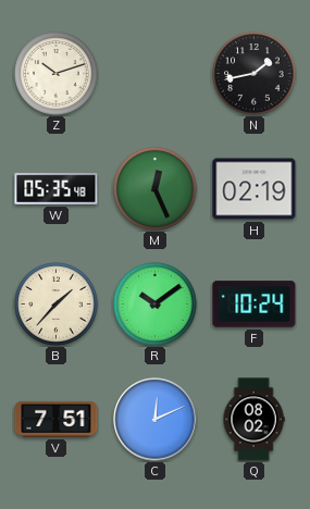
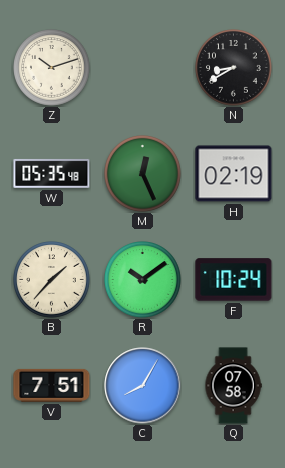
N: 1:43 -> 8:40 (234, 68)
C: 12:11 -> 8:05 (143, 386)
Q: 08:02 -> 07:58 (233, 386)
